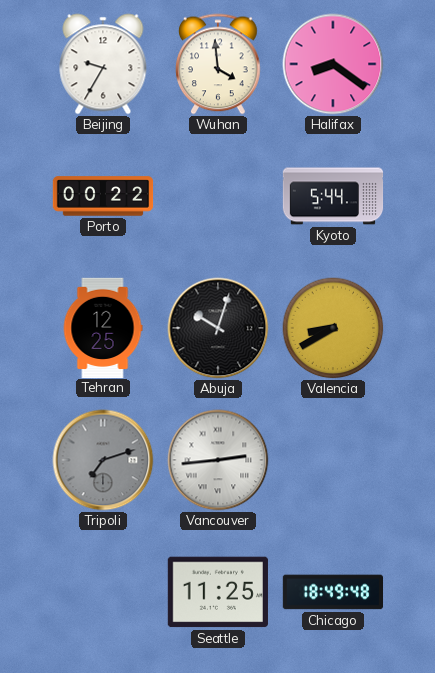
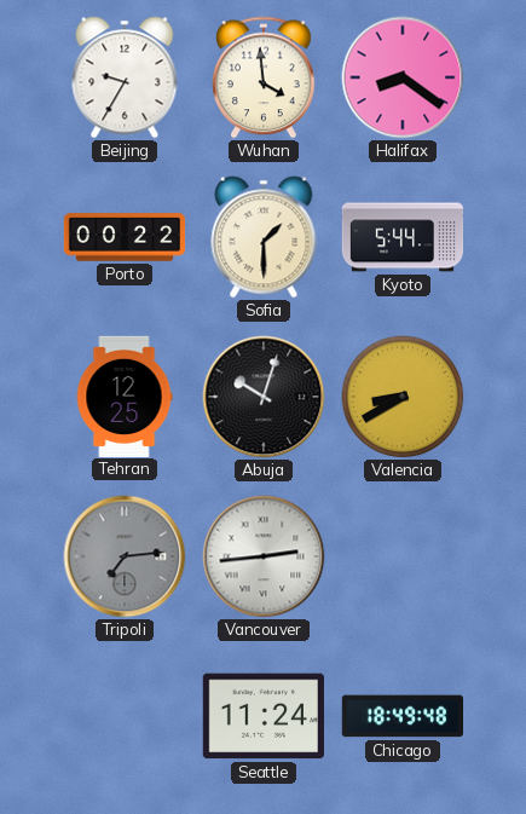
Sofia: none -> 1:30 (264, 237)
Tripoli: 7:12 -> 7:14 (125, 556)
Seattle: 11:25 -> 11:24 (264, 716)
